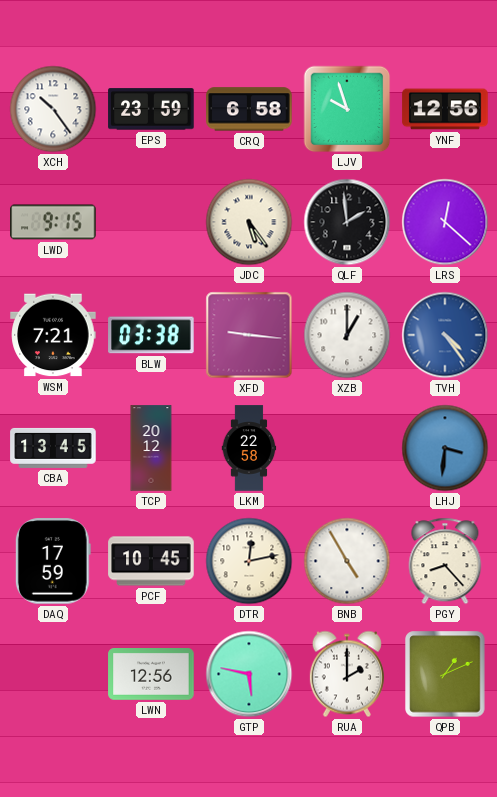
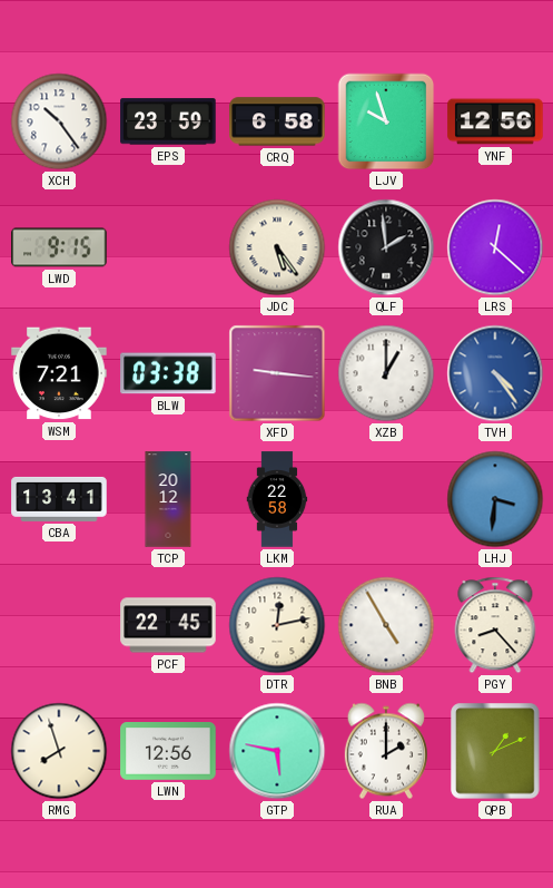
CBA: 13:45 -> 13:41 (59, 499)
DAQ: 17:59 -> none (53, 561)
PCF: 10:45 -> 22:45 (168, 625)
RMG: none -> 7:57 (59, 751)
